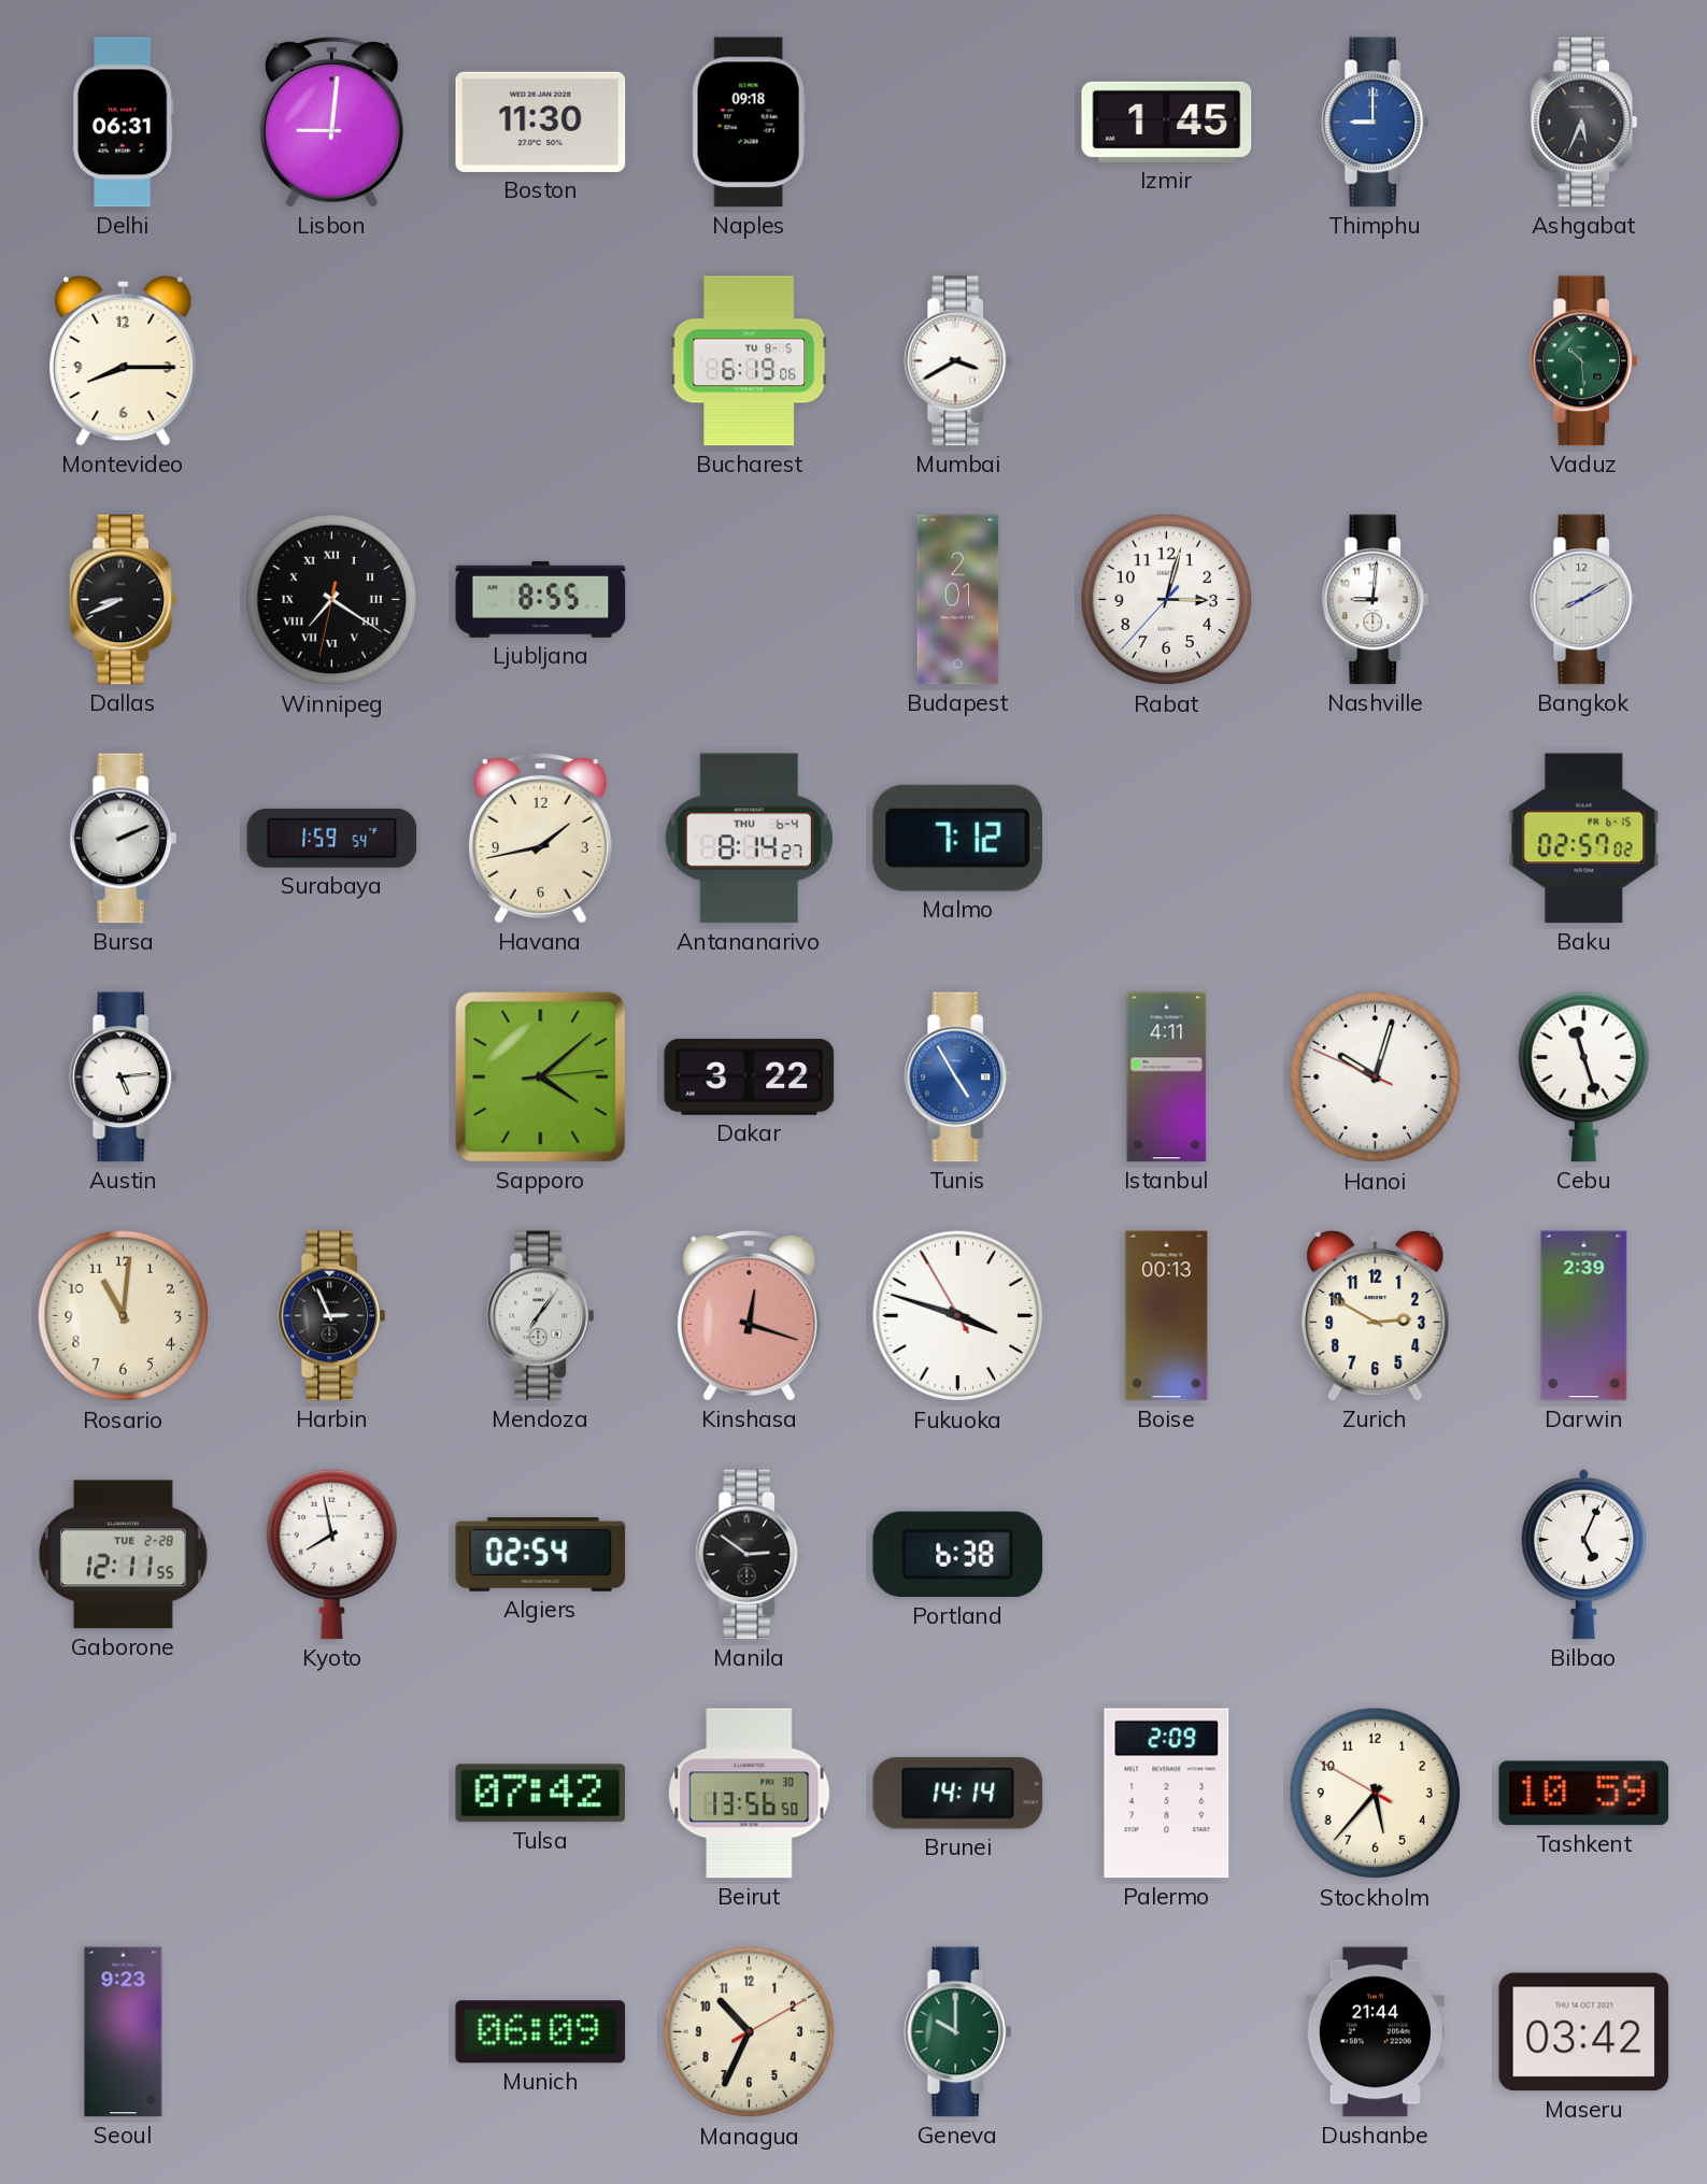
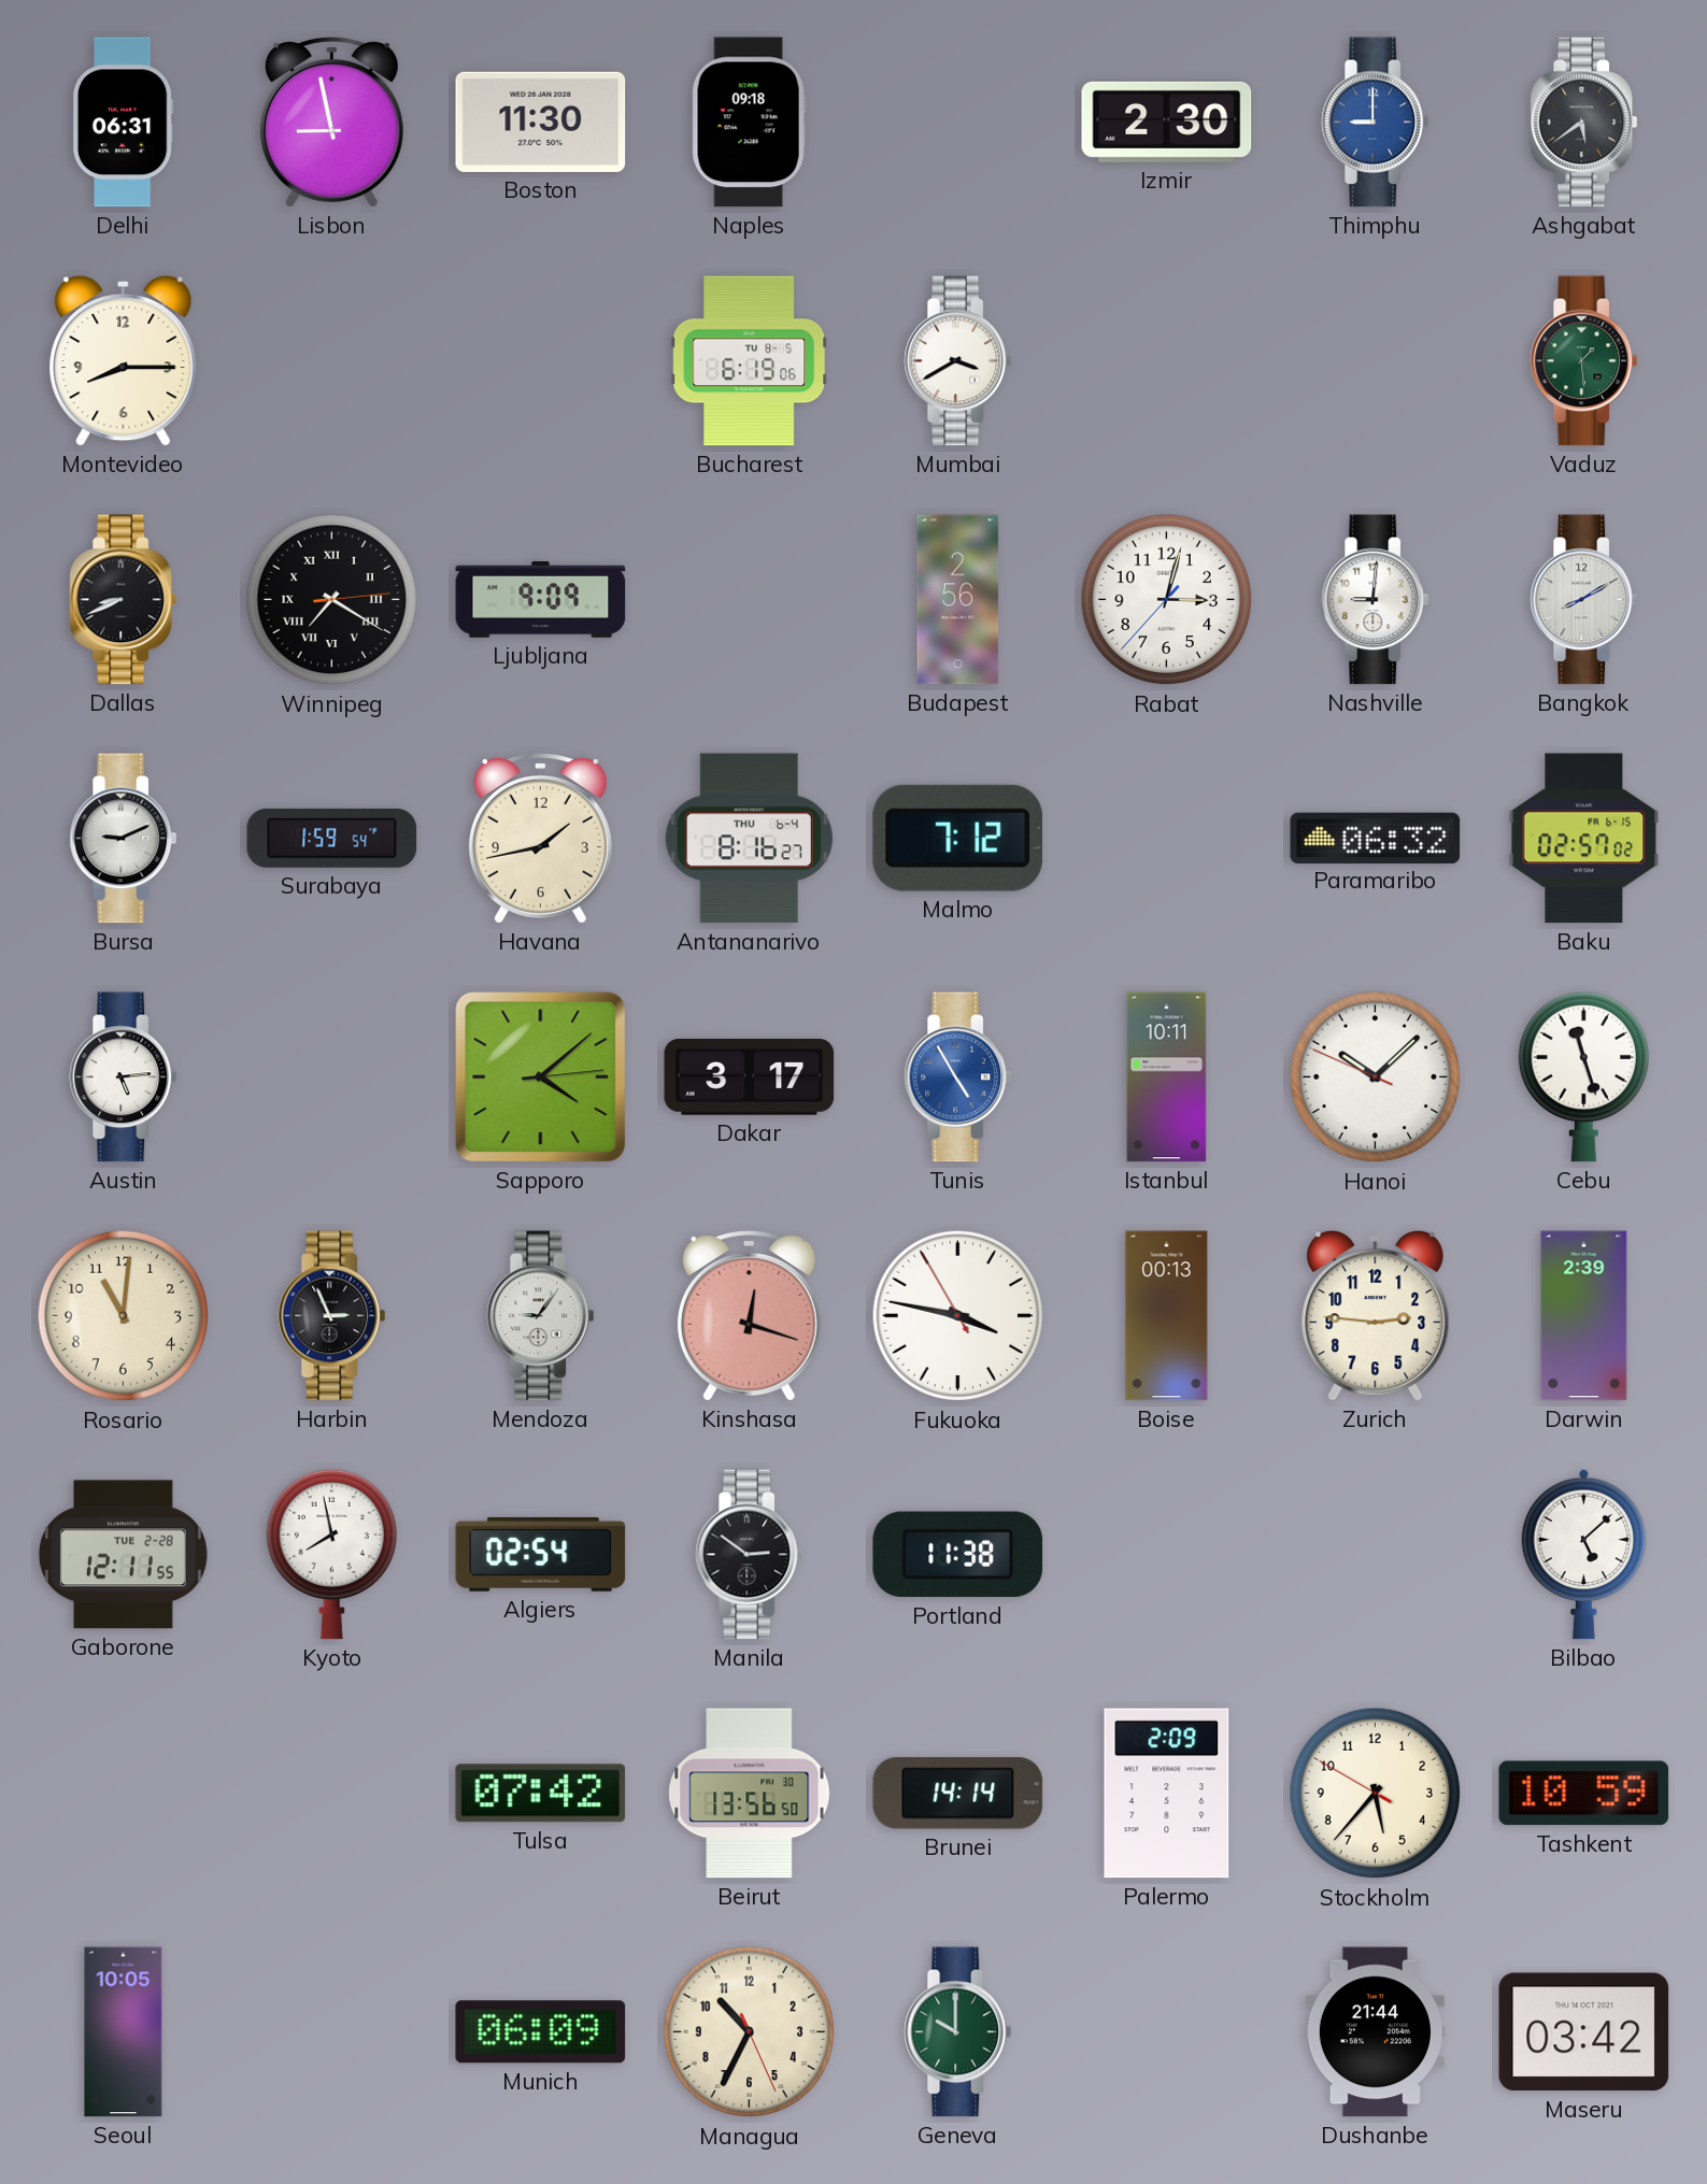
Lisbon: 9:01 -> 8:58 (331, 122)
Izmir: 1:45 -> 2:30 (1167, 122)
Ashgabat: 5:34 -> 5:39 (1584, 123)
Vaduz: 10:29 -> 1:29 (1584, 361)
Winnipeg: 7:20:32 -> 7:20:14 (332, 600)
Ljubljana: 8:55 -> 9:09 (541, 599)
Budapest: 2:01 -> 2:56 (958, 600)
Bursa: 2:11 -> 9:11 (124, 839)
Antananarivo: 8:14 -> 8:16 (749, 839)
Paramaribo: none -> 06:32 (1376, 838)
Dakar: 3:22 -> 3:17 (750, 1076)
Istanbul: 4:11 -> 10:11 (1167, 1077)
Hanoi: 10:02 -> 10:07 (1376, 1077)
Mendoza: 7:06 -> 9:06 (541, 1316)
Fukuoka: 3:47 -> 3:46 (958, 1316)
Zurich: 2:50 -> 2:46 (1376, 1315)
Portland: 6:38 -> 11:38 (958, 1555)
Bilbao: 5:04 -> 5:08 (1584, 1554)
Seoul: 9:23 -> 10:05 (124, 2032)
Managua: 10:34:10 -> 10:34:26 (750, 2032)
